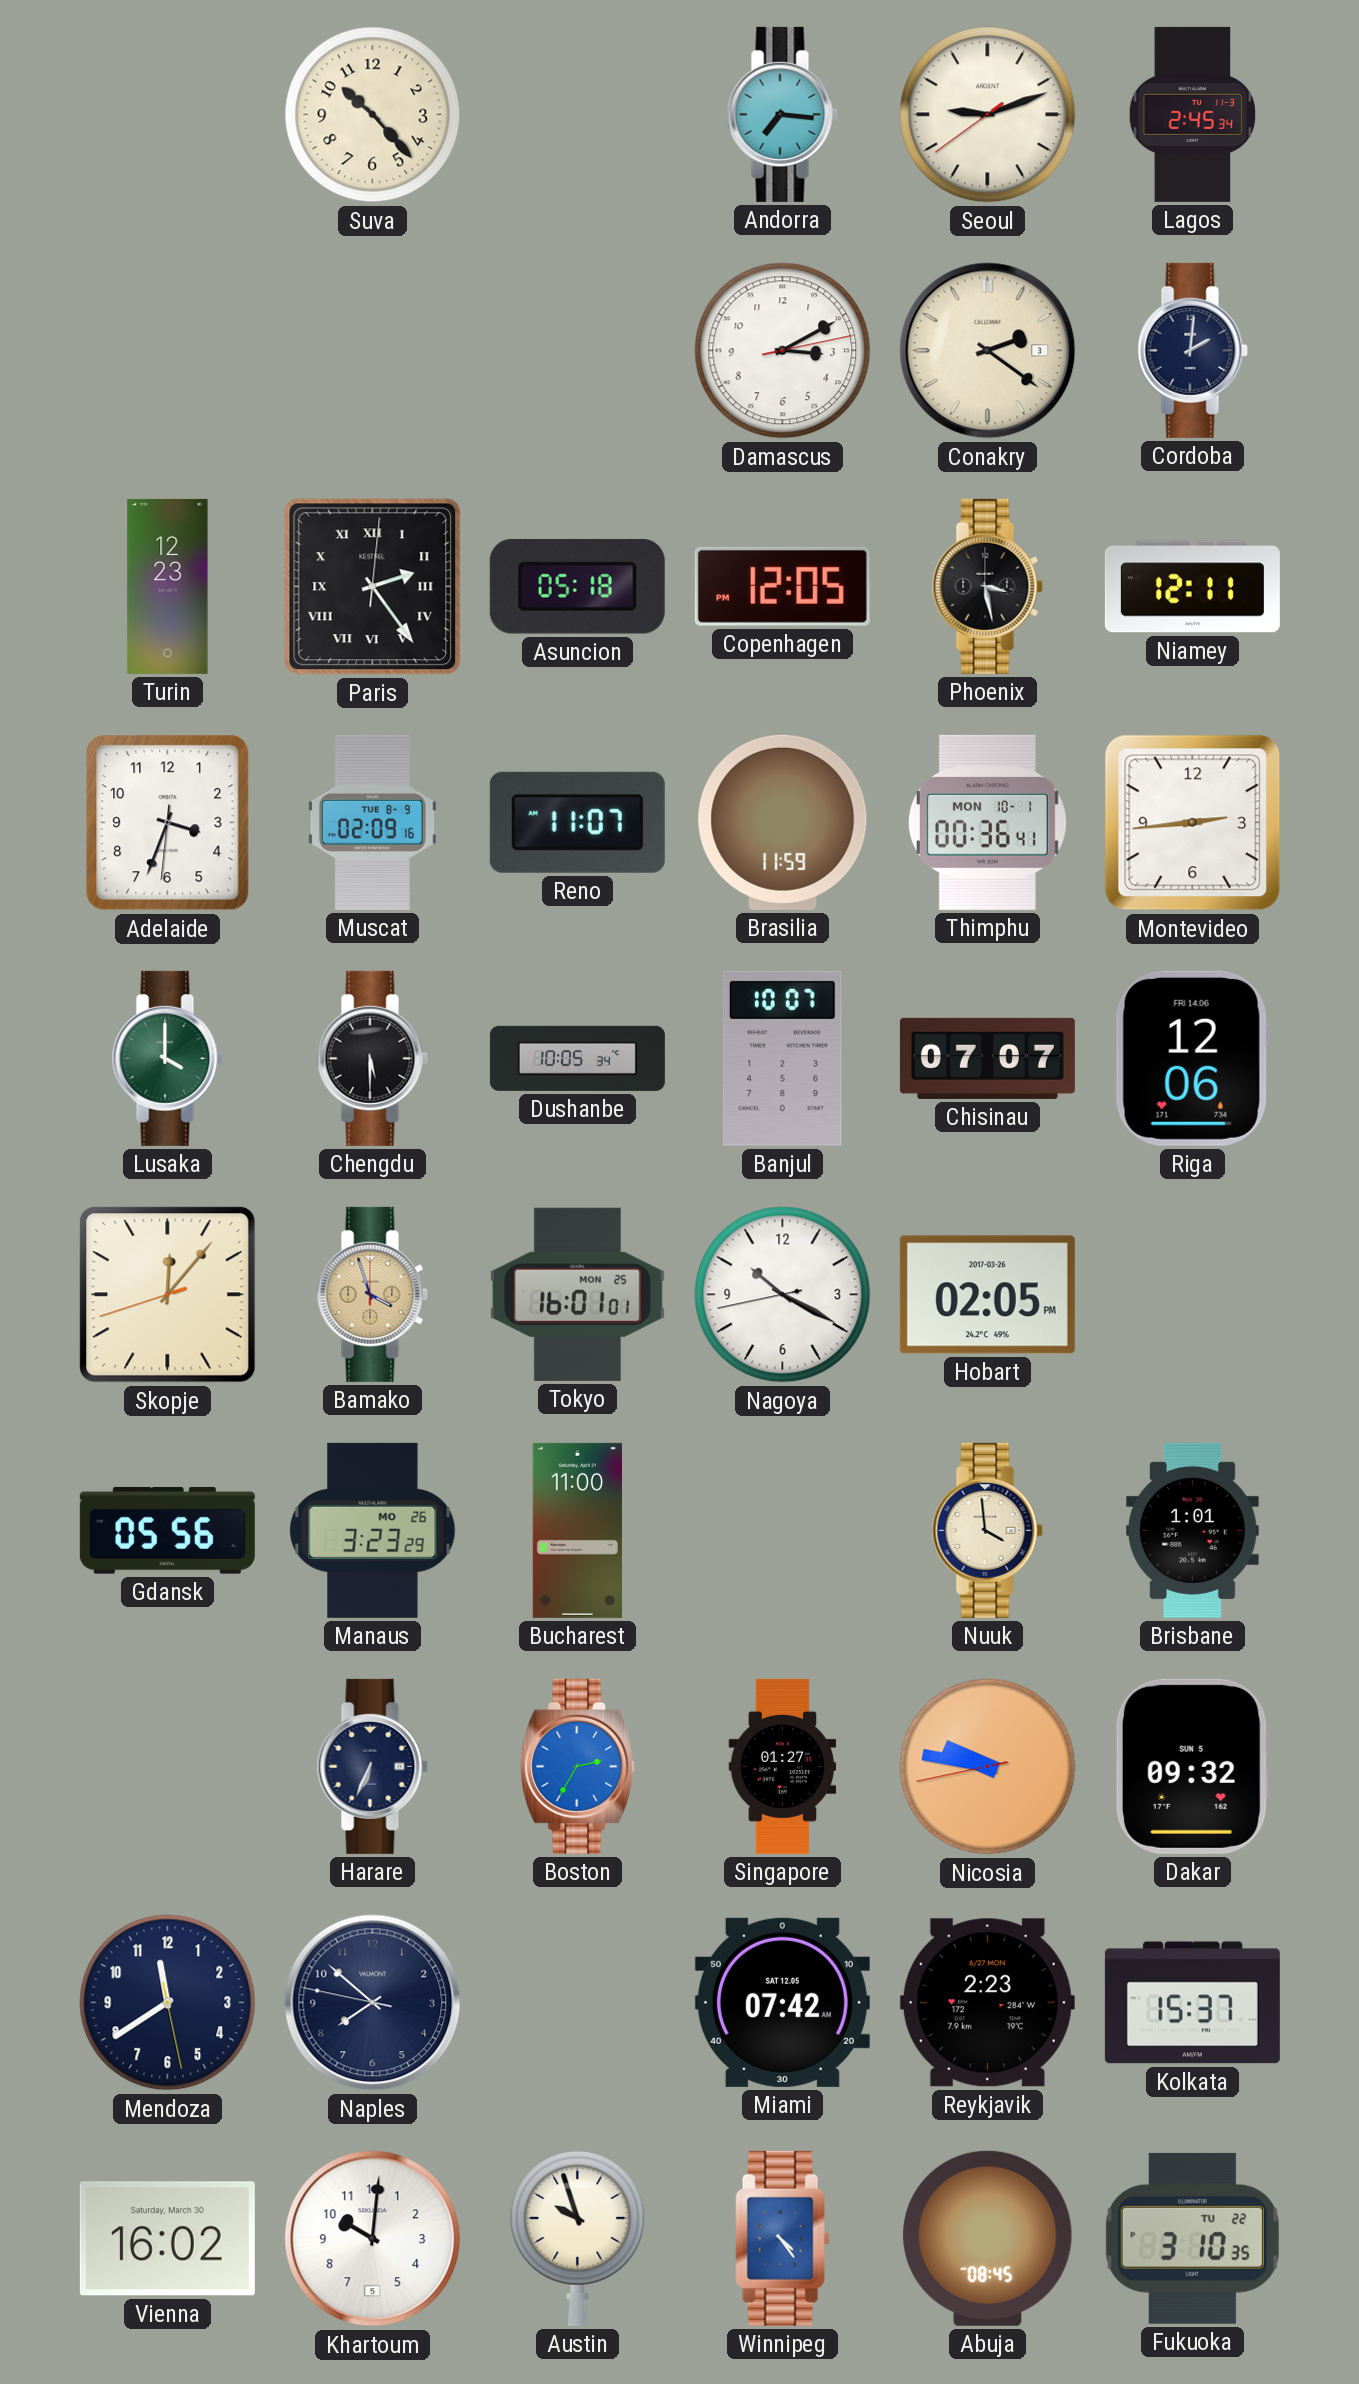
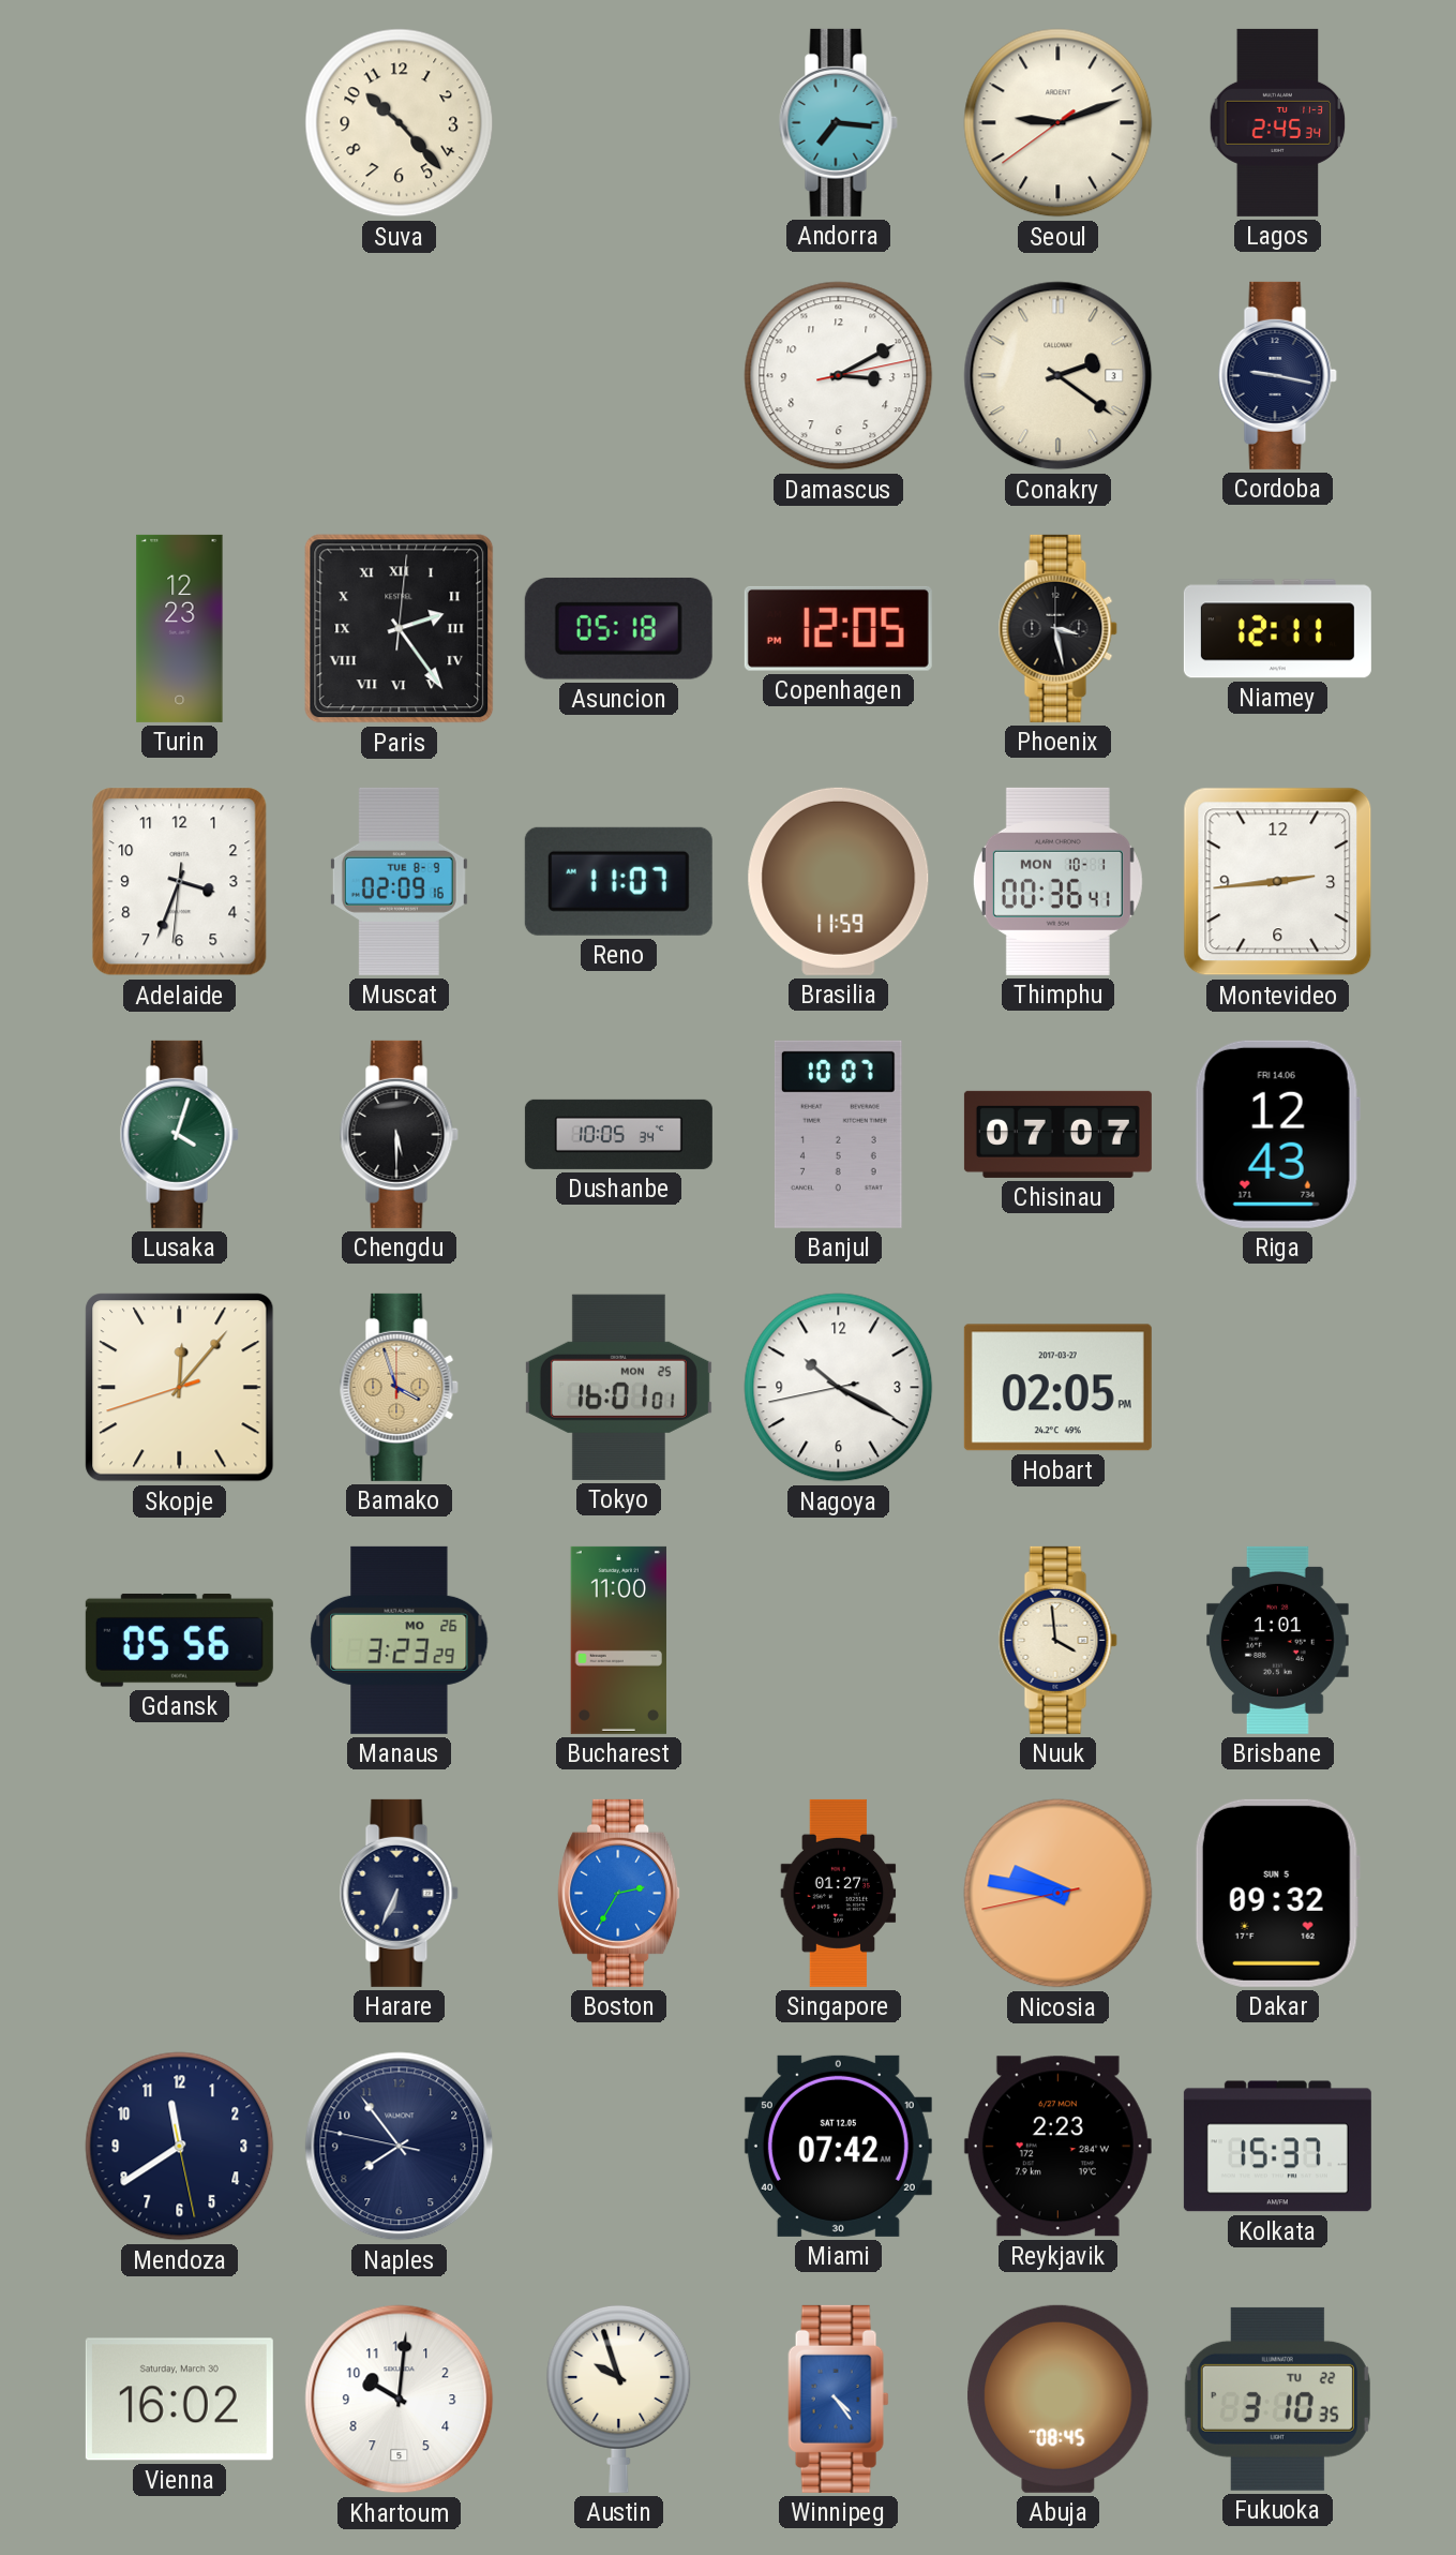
Cordoba: 2:01 -> 9:17 (1277, 375)
Lusaka: 4:00 -> 4:03 (179, 1134)
Riga: 12:06 -> 12:43 (1277, 1134)
Hobart date: 2017-03-26 -> 2017-03-27 (1057, 1388)
Naples: 7:51 -> 7:53 (400, 2147)
